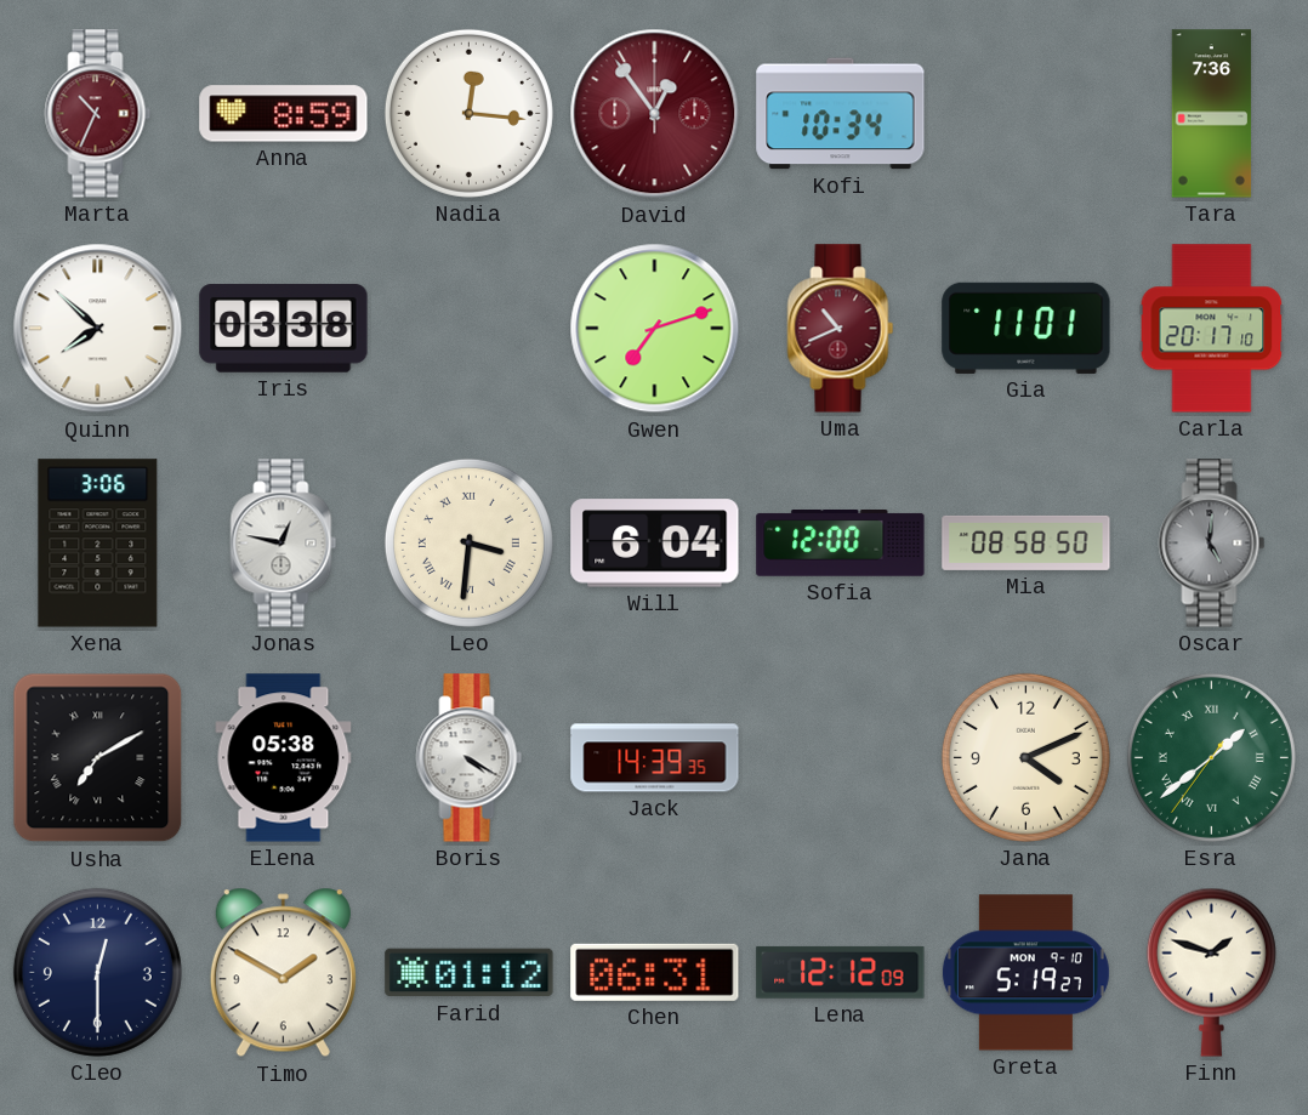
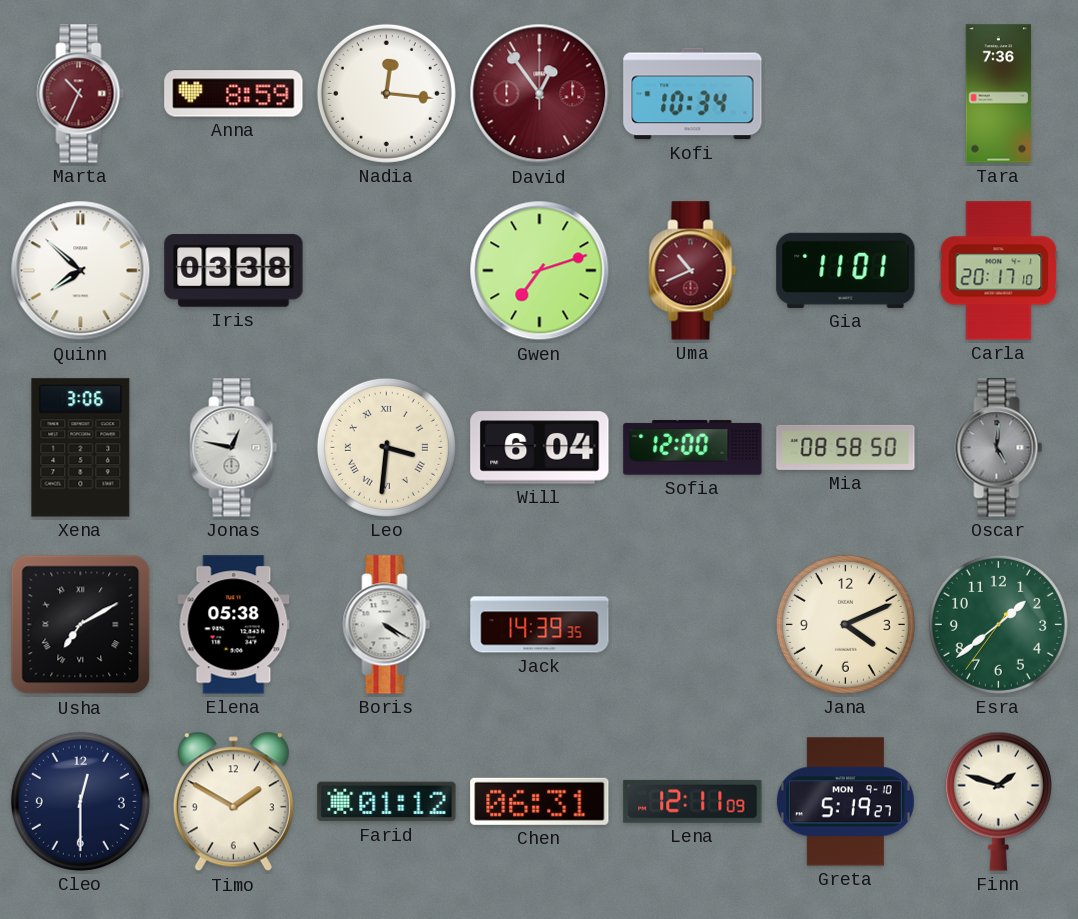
Esra numerals: Roman -> Arabic (998, 624)
Lena: 12:12 -> 12:11 (693, 801)
